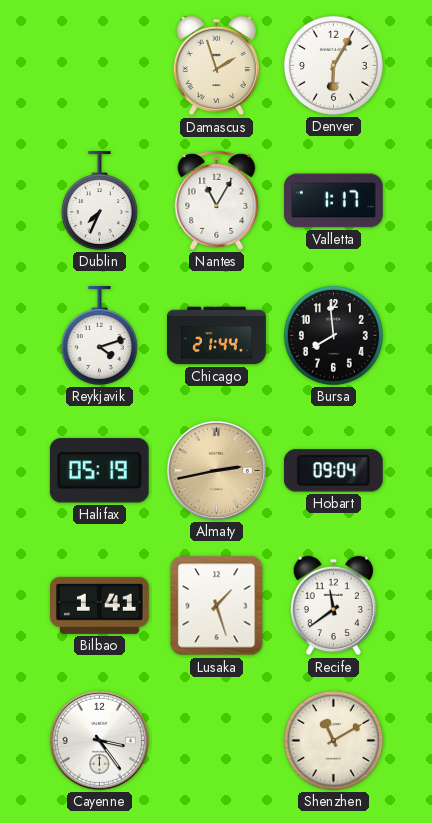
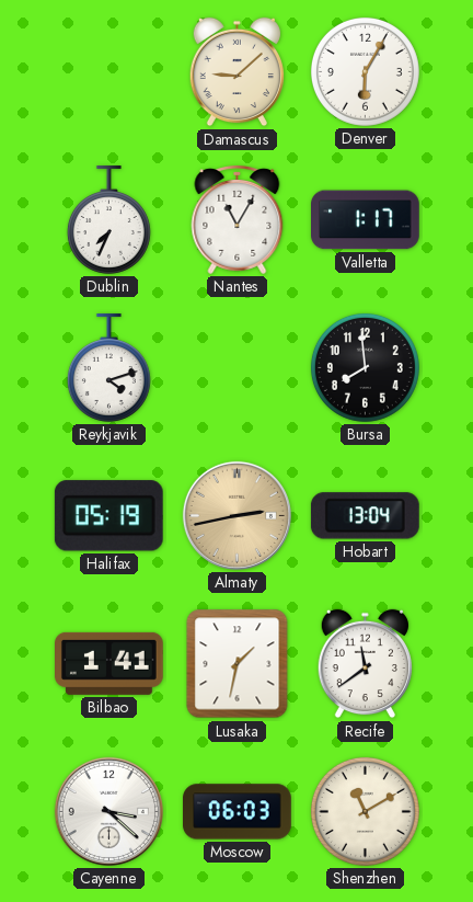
Damascus: 1:57 -> 9:08 (236, 72)
Chicago: 21:44 -> none (217, 336)
Hobart: 09:04 -> 13:04 (365, 516)
Lusaka: 1:27 -> 1:32 (238, 664)
Cayenne: 3:24 -> 3:22 (108, 811)
Moscow: none -> 06:03 (238, 812)
